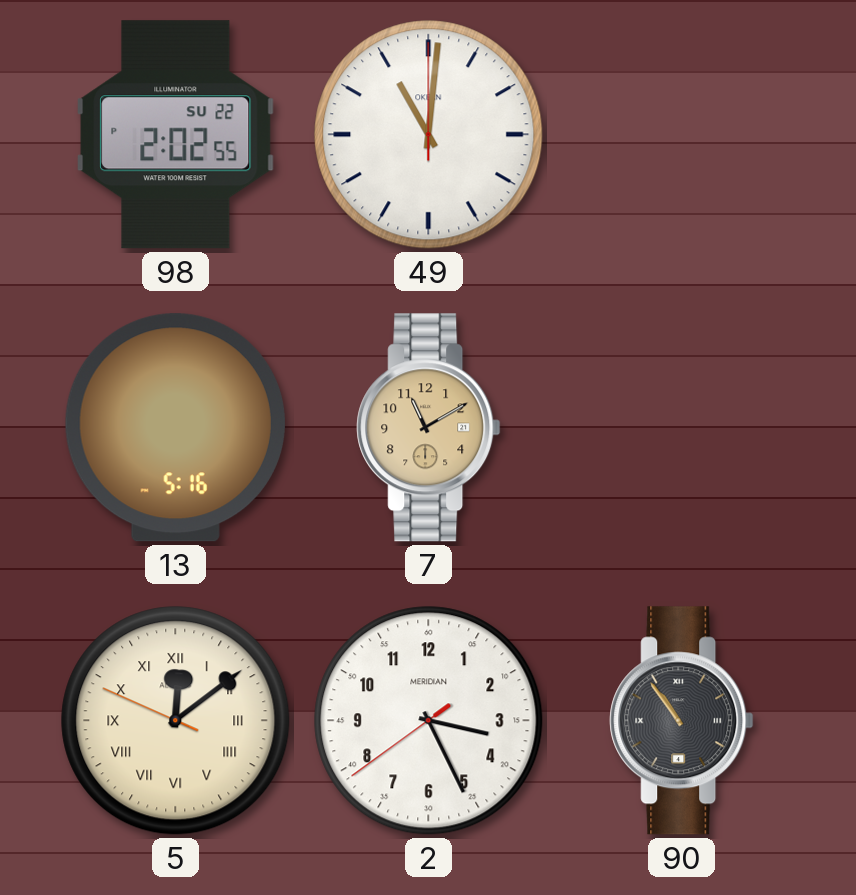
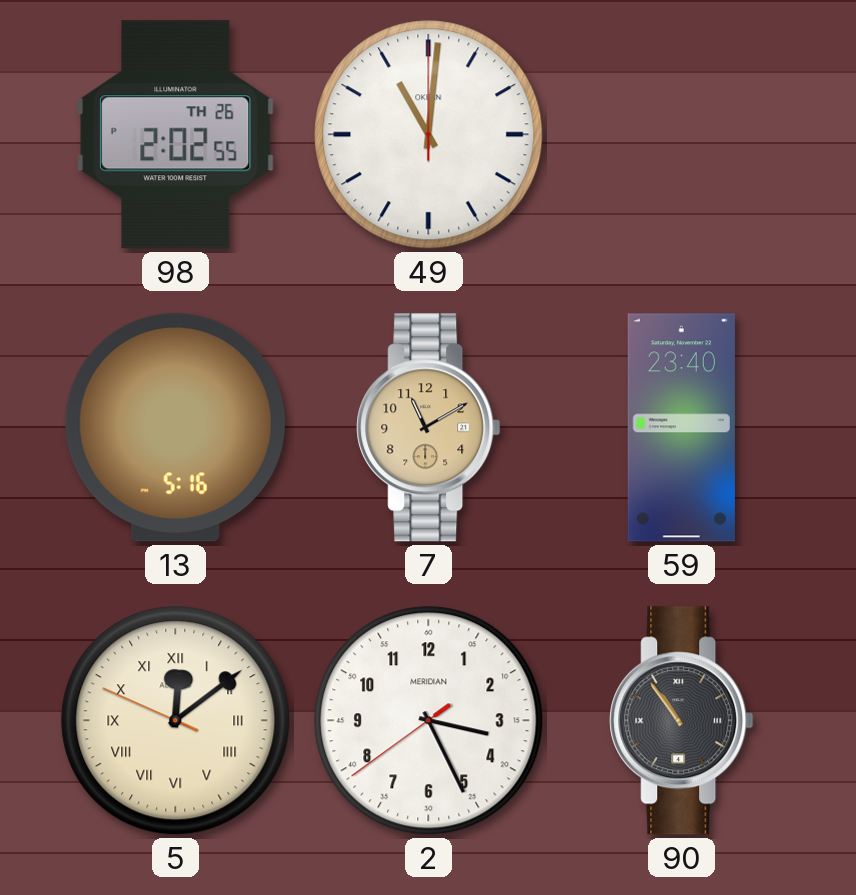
98 date: SU 22 -> TH 26 (176, 135)
59: none -> 23:40 (681, 428)
